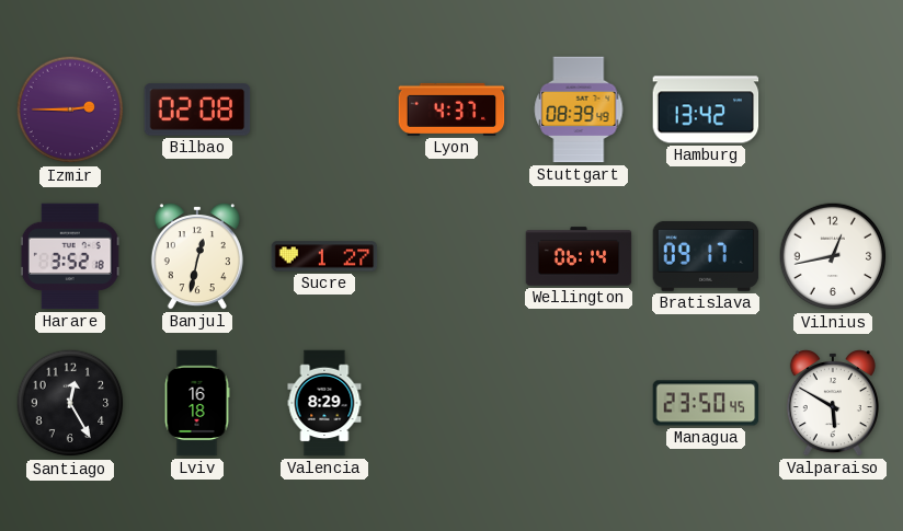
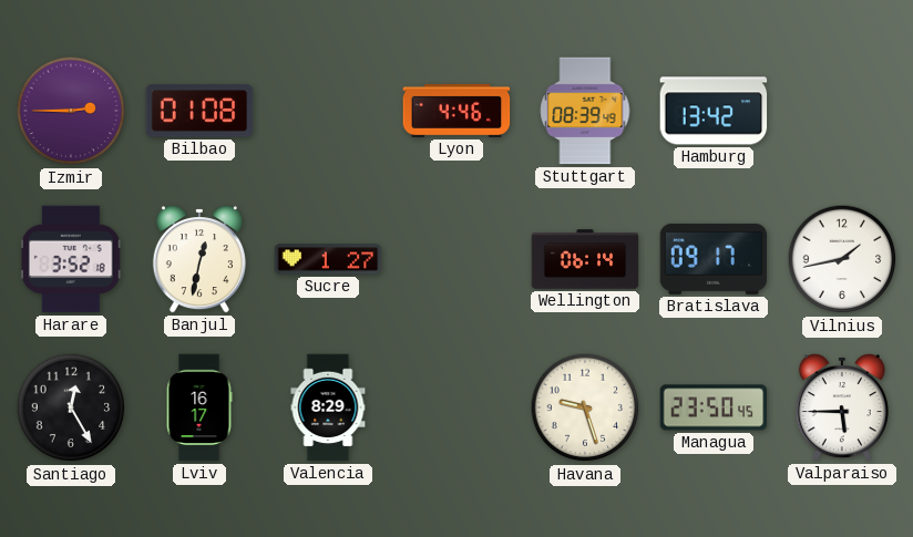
Bilbao: 02:08 -> 01:08 (199, 111)
Lyon: 4:37 -> 4:46 (456, 111)
Vilnius: 12:43 -> 1:43 (842, 259)
Lviv: 16:18 -> 16:17 (199, 407)
Havana: none -> 9:27 (585, 407)
Valparaiso: 5:50 -> 5:45 (842, 409)
